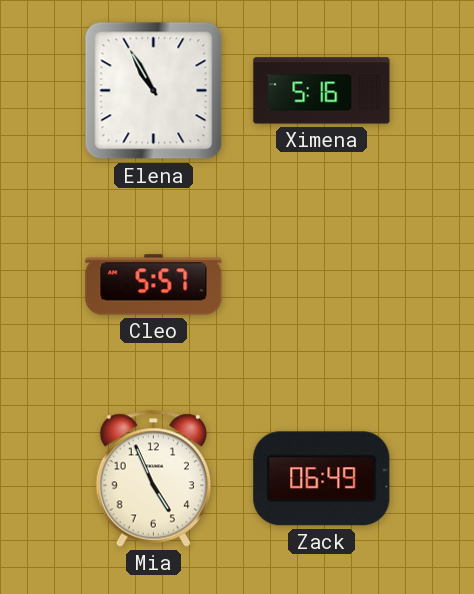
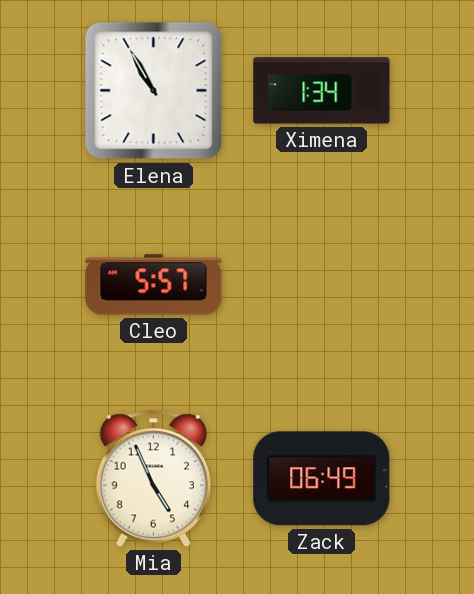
Ximena: 5:16 -> 1:34 (322, 91)
